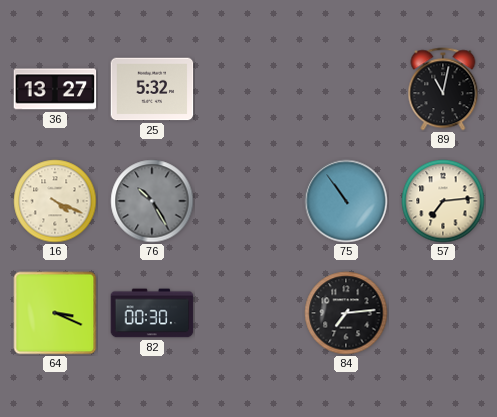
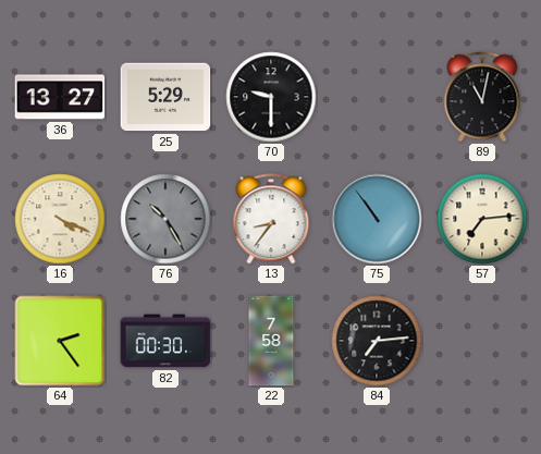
25: 5:32 -> 5:29 (165, 97)
70: none -> 9:30 (271, 97)
13: none -> 8:36 (271, 219)
64: 3:19 -> 2:24 (60, 341)
22: none -> 7:58 (271, 341)
